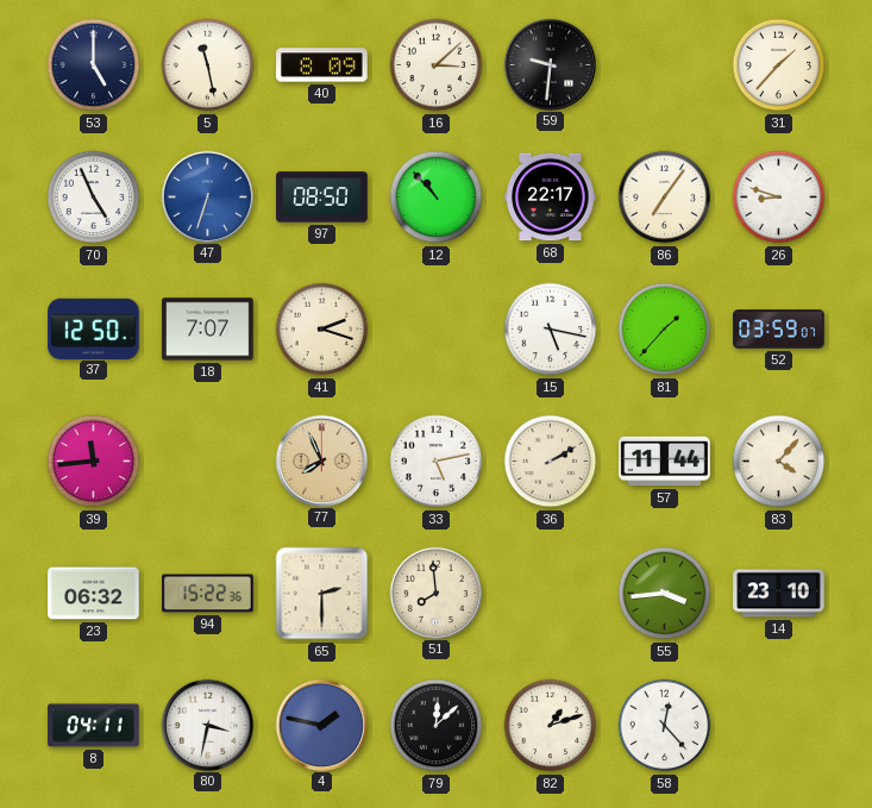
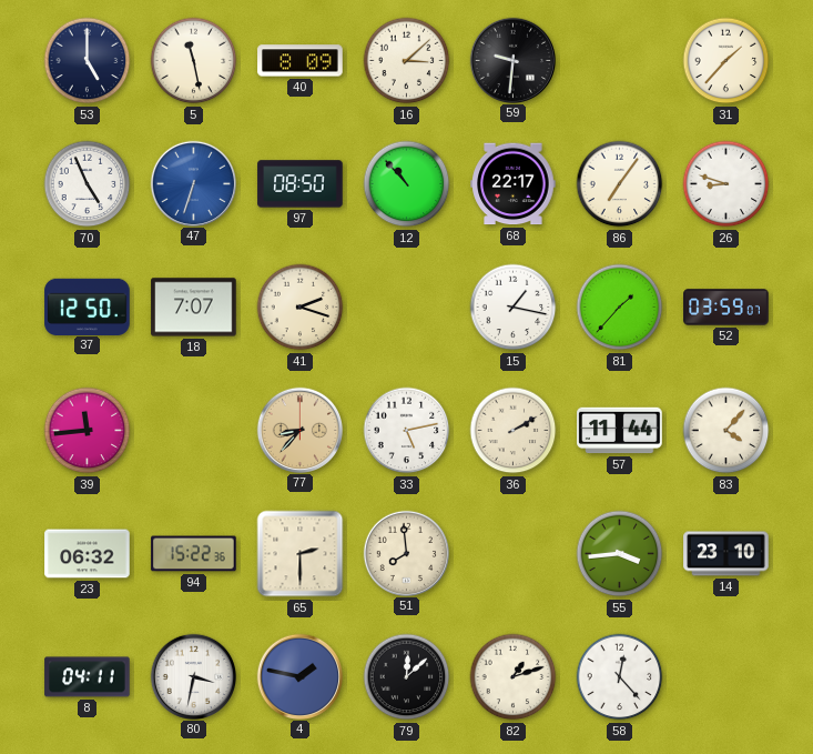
15: 5:17 -> 1:17 (514, 308)
77: 7:56 -> 8:37 (299, 430)
